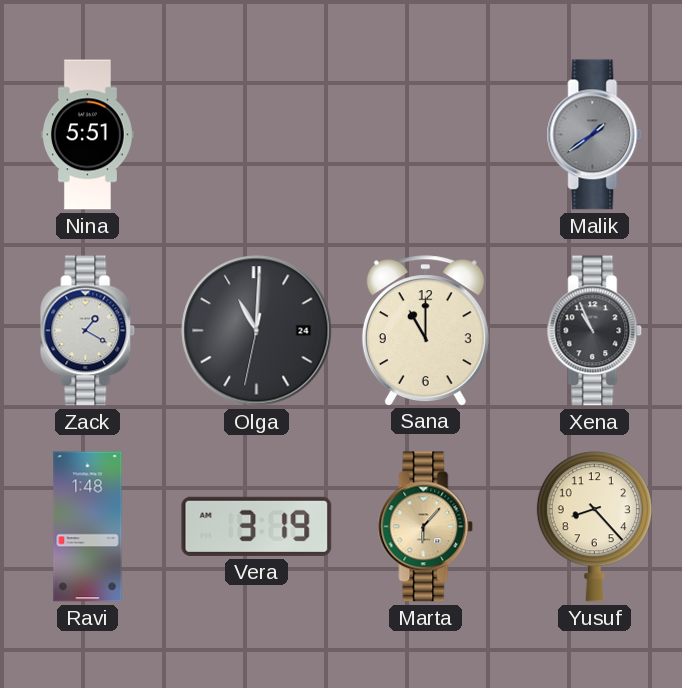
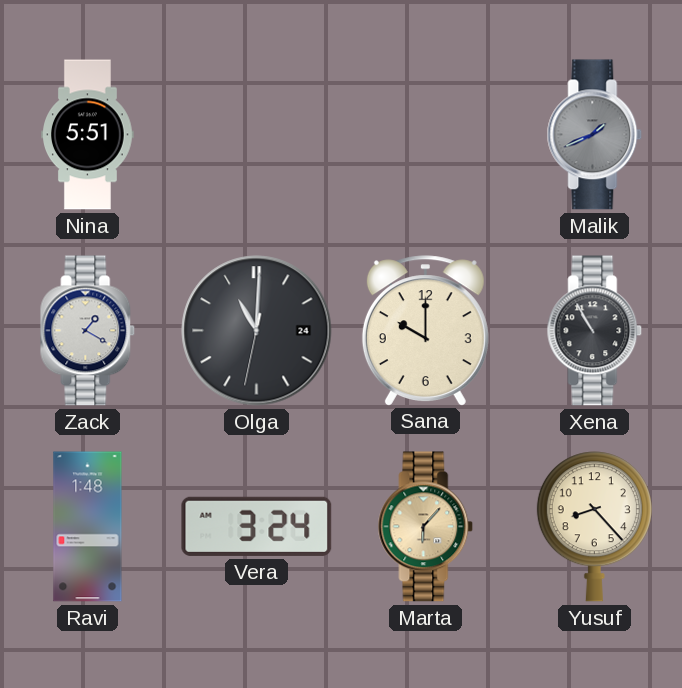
Malik: 1:39 -> 1:41 (595, 135)
Sana: 11:00 -> 10:00 (425, 330)
Xena: 10:56 -> 10:55 (595, 331)
Vera: 3:19 -> 3:24 (257, 526)
